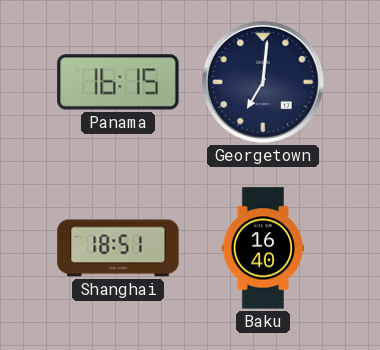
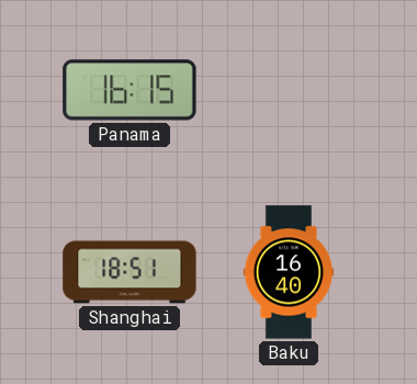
Georgetown: 7:01 -> none (264, 83)
